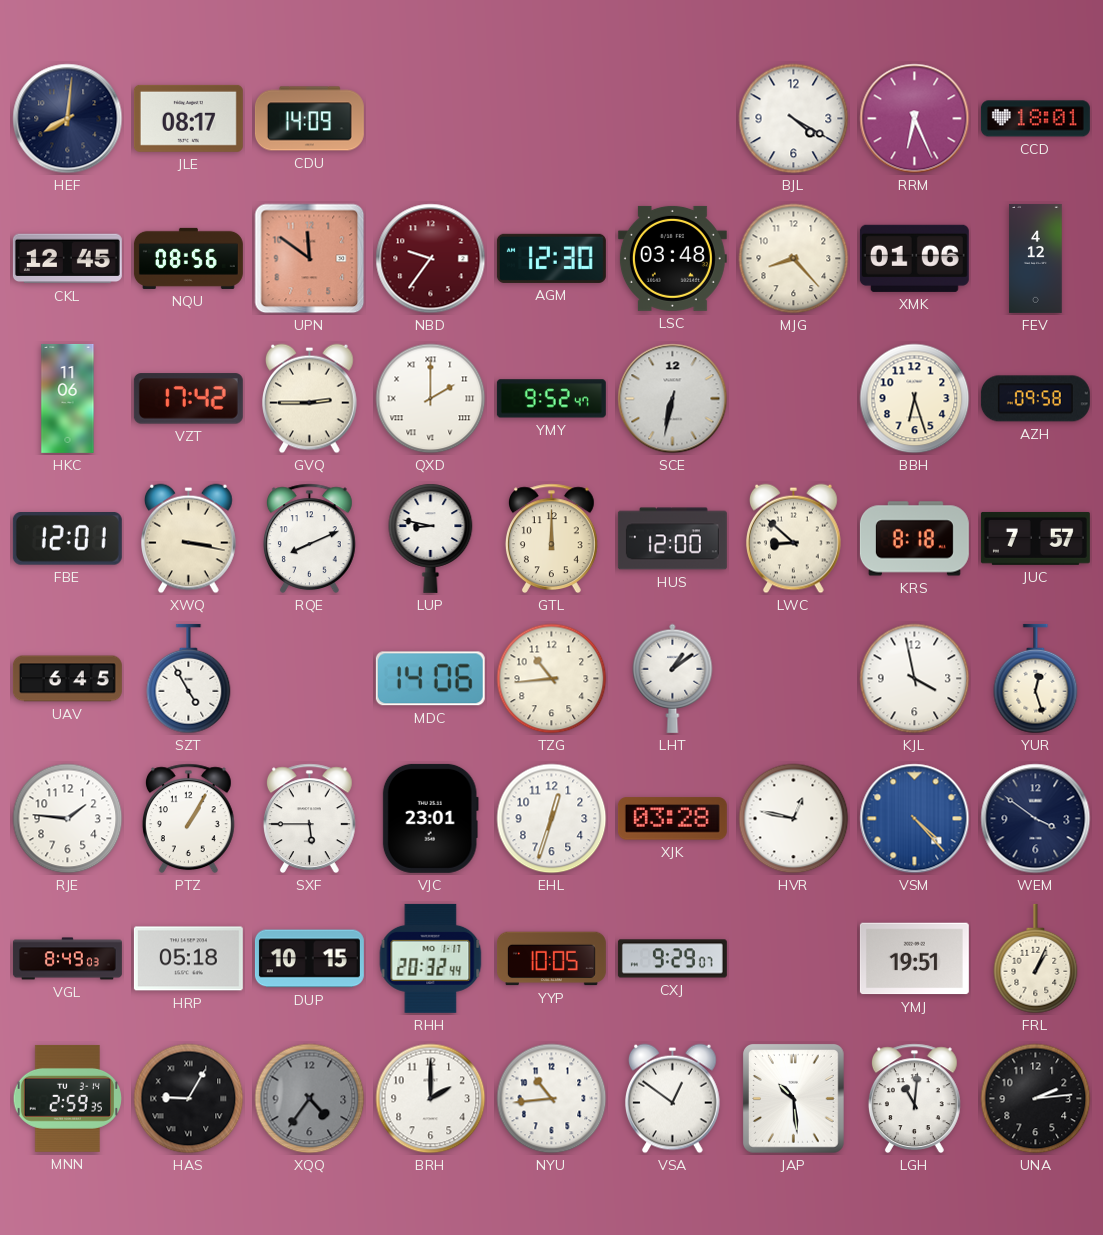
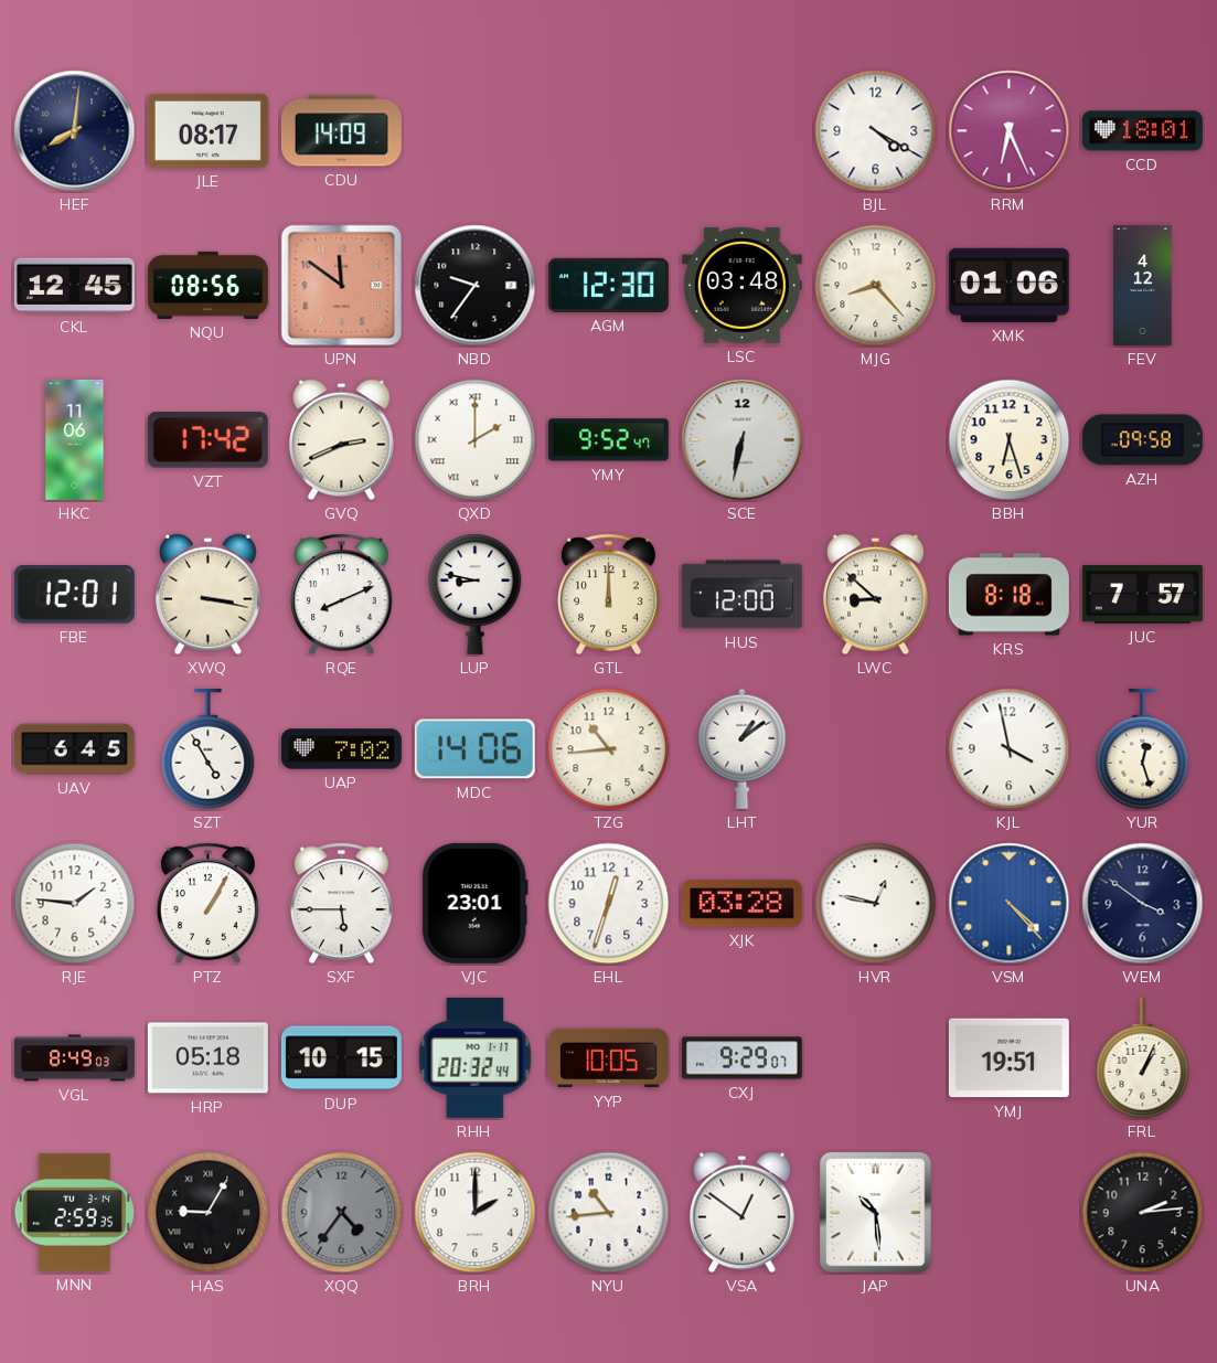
NBD dial: burgundy -> black (476, 286)
GVQ: 2:45 -> 2:41 (342, 440)
UAP: none -> 7:02 (341, 749)
LGH: 11:01 -> none (914, 1099)
